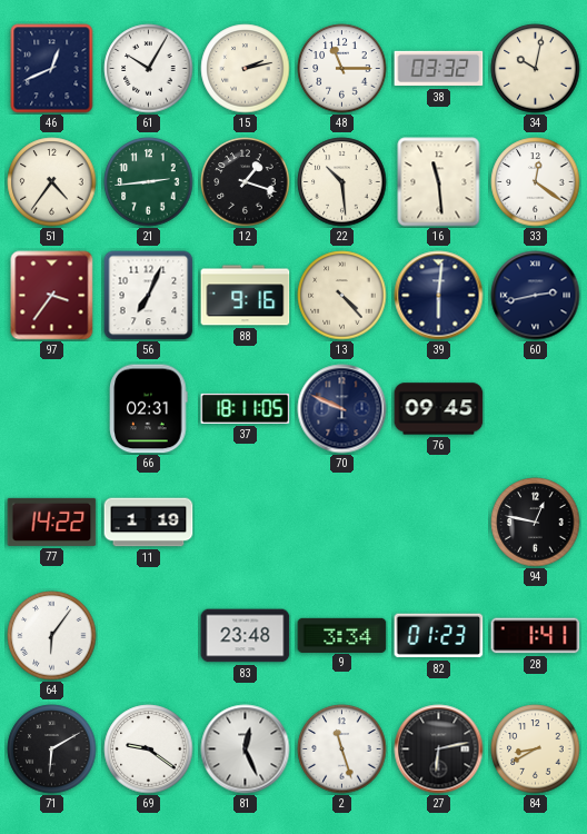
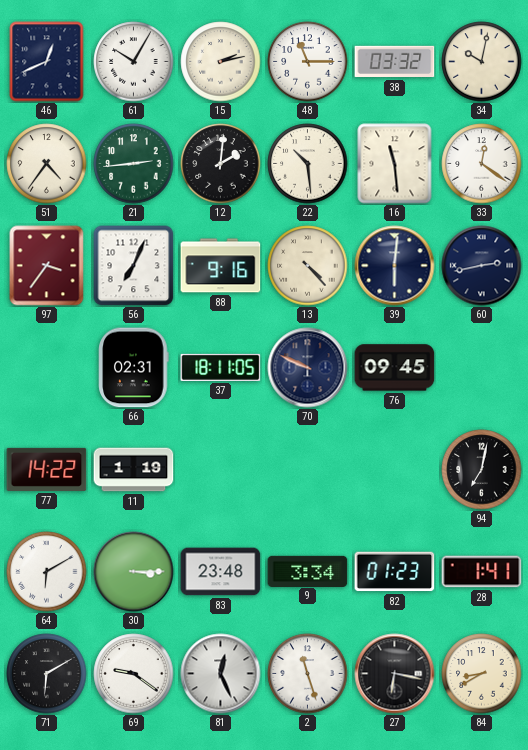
12: 1:18 -> 2:01 (221, 164)
94: 12:47 -> 7:02 (482, 470)
64: 6:06 -> 6:10 (47, 572)
30: none -> 3:15 (134, 572)
27: 6:13 -> 6:17 (395, 674)
